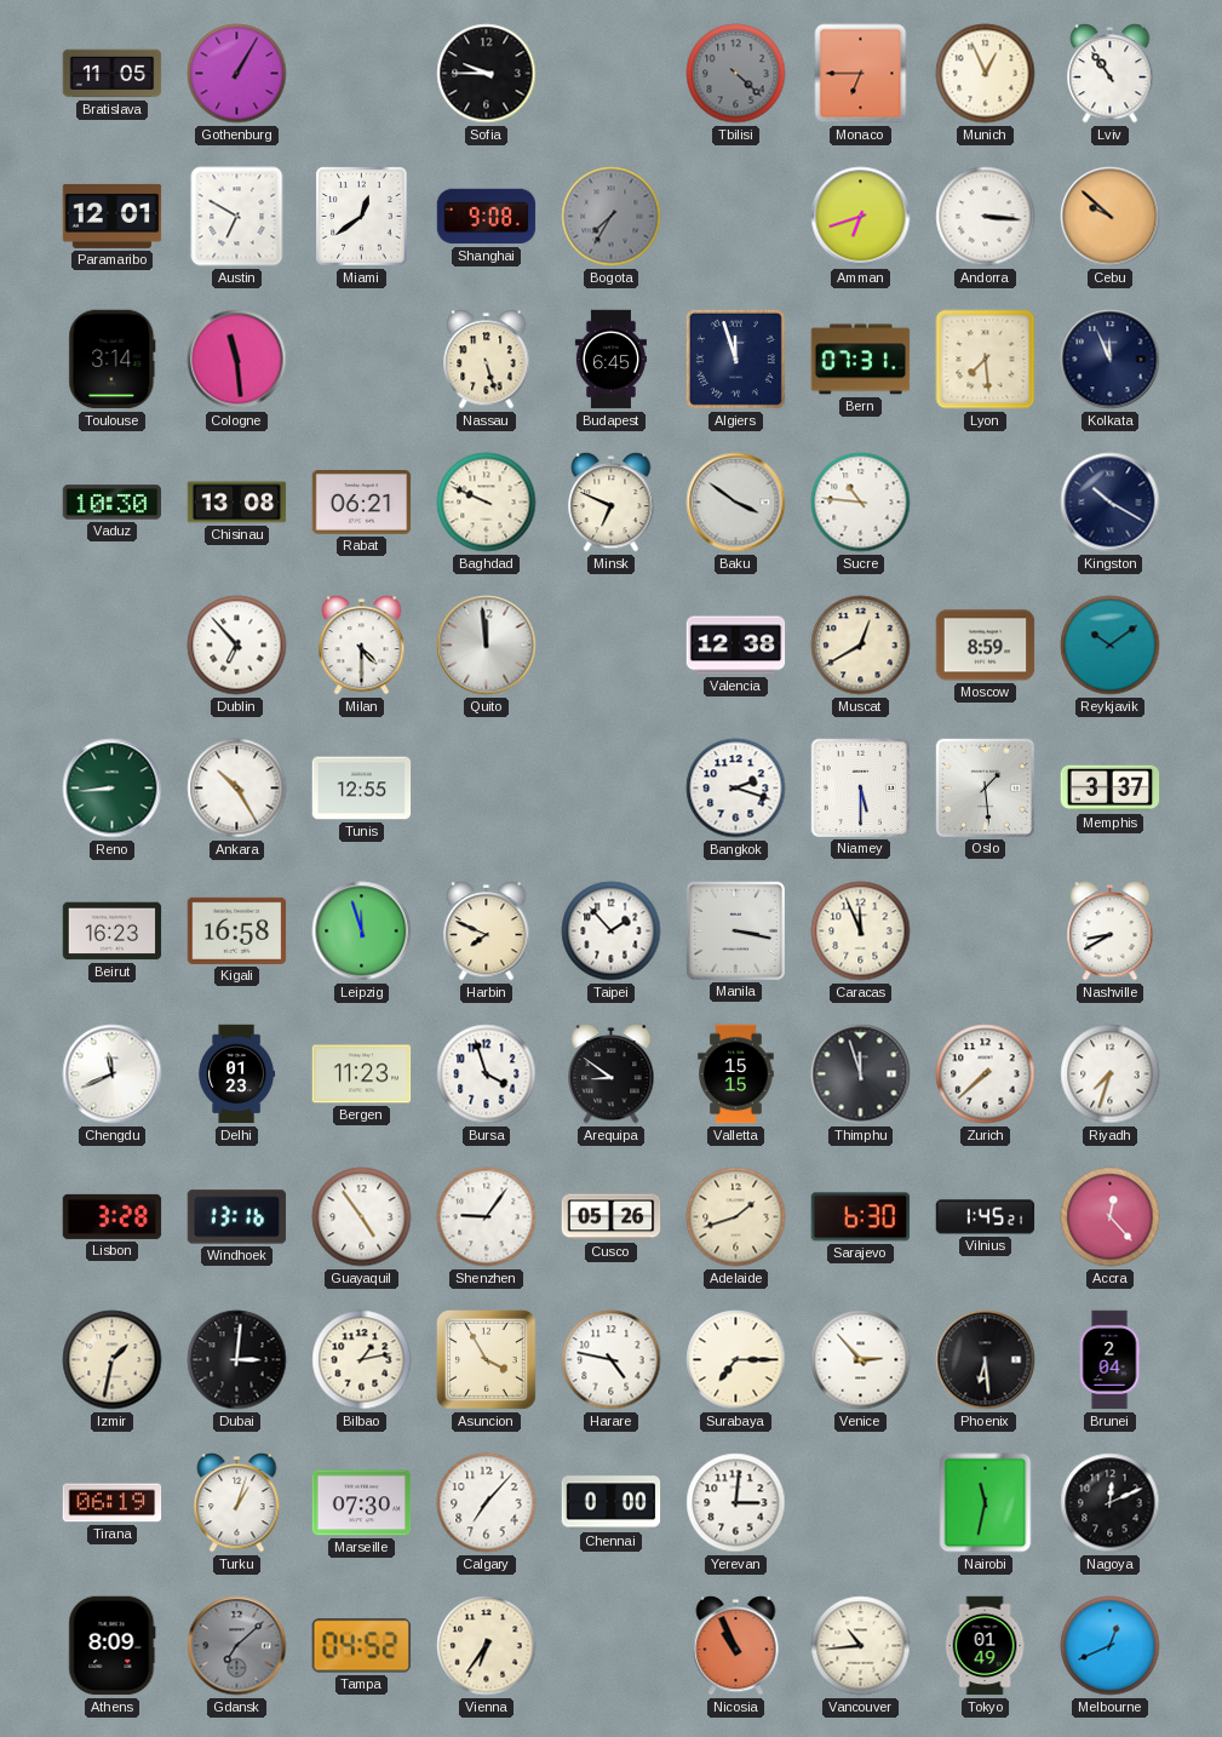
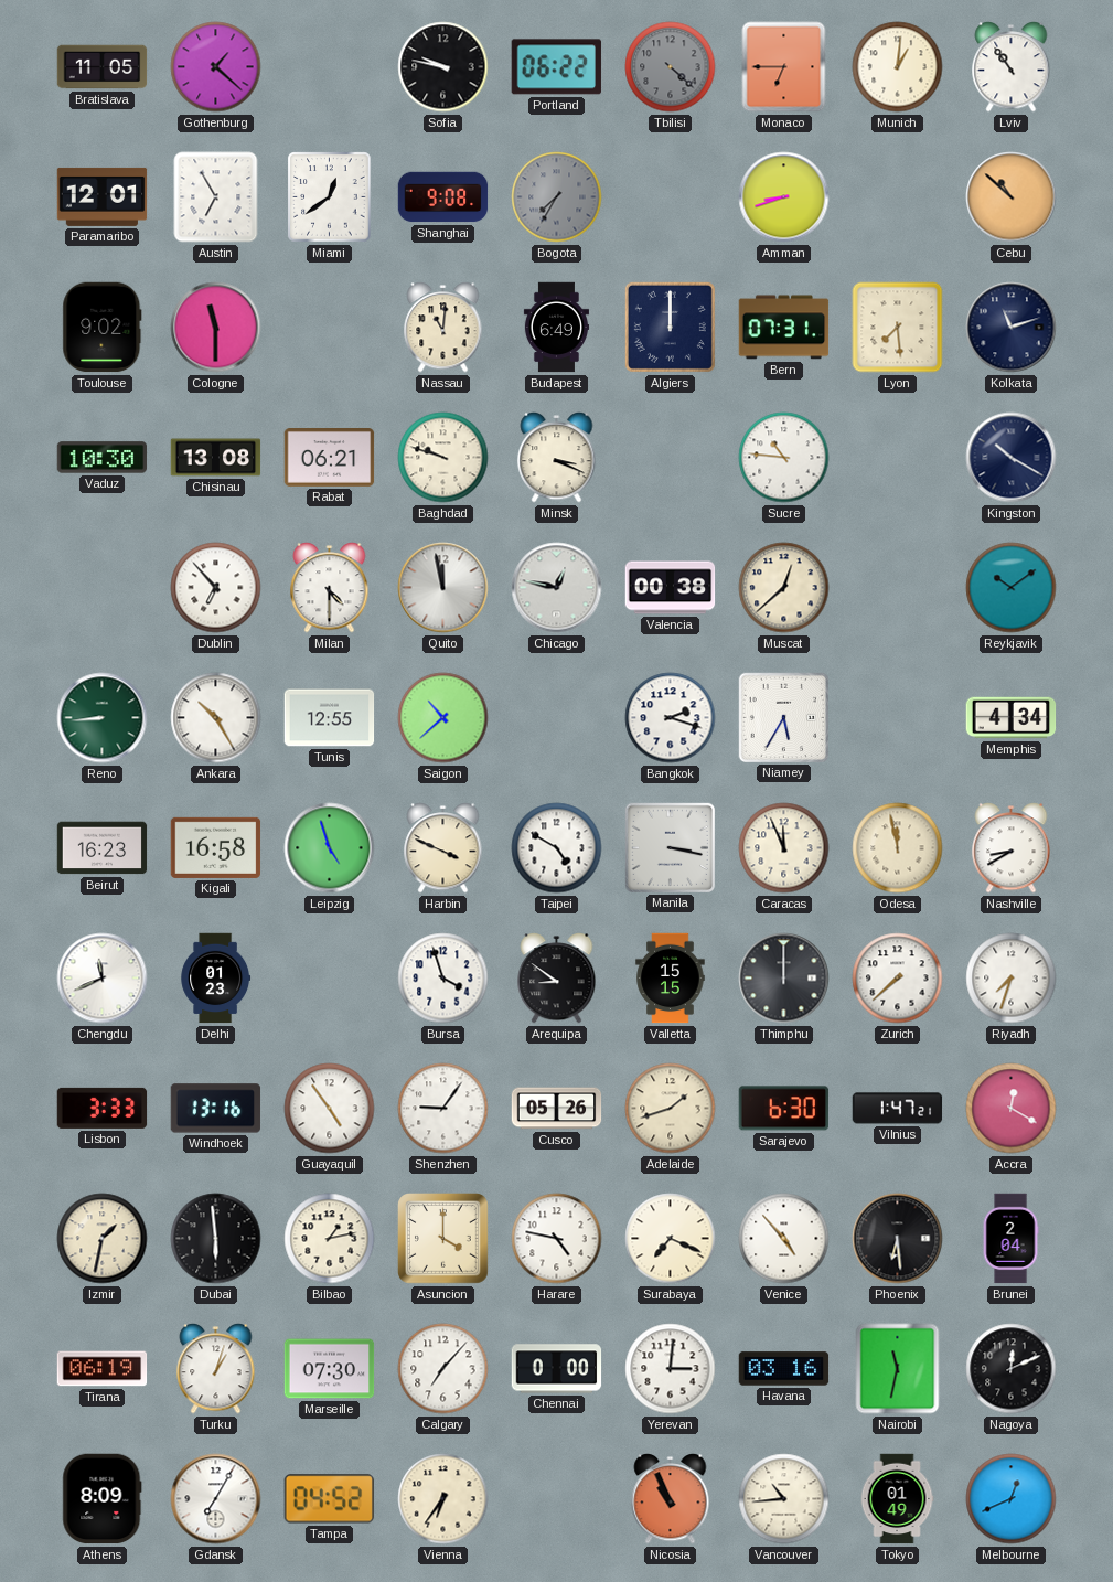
Gothenburg: 1:05 -> 1:22 (216, 67)
Sofia: 9:45 -> 9:47 (443, 67)
Portland: none -> 06:22 (556, 67)
Munich: 12:56 -> 1:01 (898, 67)
Austin: 6:50 -> 6:55 (216, 197)
Amman: 6:42 -> 8:42 (784, 197)
Andorra: 3:16 -> none (986, 217)
Cebu: 9:52 -> 10:52 (1012, 197)
Toulouse: 3:14 -> 9:02 (103, 328)
Cologne: 11:29 -> 11:30 (216, 328)
Nassau: 5:27 -> 11:01 (443, 328)
Budapest: 6:45 -> 6:49 (556, 328)
Algiers: 11:57 -> 12:00 (670, 327)
Kolkata: 11:56 -> 11:12 (1012, 328)
Baghdad: 9:49 -> 9:48 (443, 458)
Minsk: 6:49 -> 3:19 (557, 458)
Baku: 3:51 -> none (736, 503)
Quito: 11:59 -> 11:58 (443, 588)
Chicago: none -> 12:47 (557, 588)
Valencia: 12:38 -> 00:38 (671, 588)
Muscat: 12:40 -> 12:38 (784, 588)
Moscow: 8:59 -> none (986, 646)
Saigon: none -> 10:38 (443, 718)
Niamey: 5:30 -> 5:35 (783, 717)
Oslo: 1:29 -> none (985, 787)
Memphis: 3:37 -> 4:34 (1012, 718)
Leipzig: 11:57 -> 4:57 (330, 848)
Harbin: 7:49 -> 3:49 (443, 848)
Taipei: 1:53 -> 4:50 (557, 848)
Odesa: none -> 11:58 (898, 848)
Bergen: 11:23 -> none (362, 1074)
Thimphu: 11:57 -> 12:00 (784, 979)
Lisbon: 3:28 -> 3:33 (103, 1108)
Vilnius: 1:45 -> 1:47 (898, 1109)
Accra: 12:23 -> 12:20 (1012, 1109)
Dubai: 3:01 -> 5:59 (216, 1239)
Asuncion: 3:55 -> 4:00 (443, 1239)
Surabaya: 7:15 -> 7:19 (671, 1239)
Venice: 2:53 -> 4:53 (784, 1239)
Havana: none -> 03:16 (784, 1369)
Gdansk: 7:08 -> 7:05 (216, 1499)
Gdansk dial: grey -> white (216, 1499)
